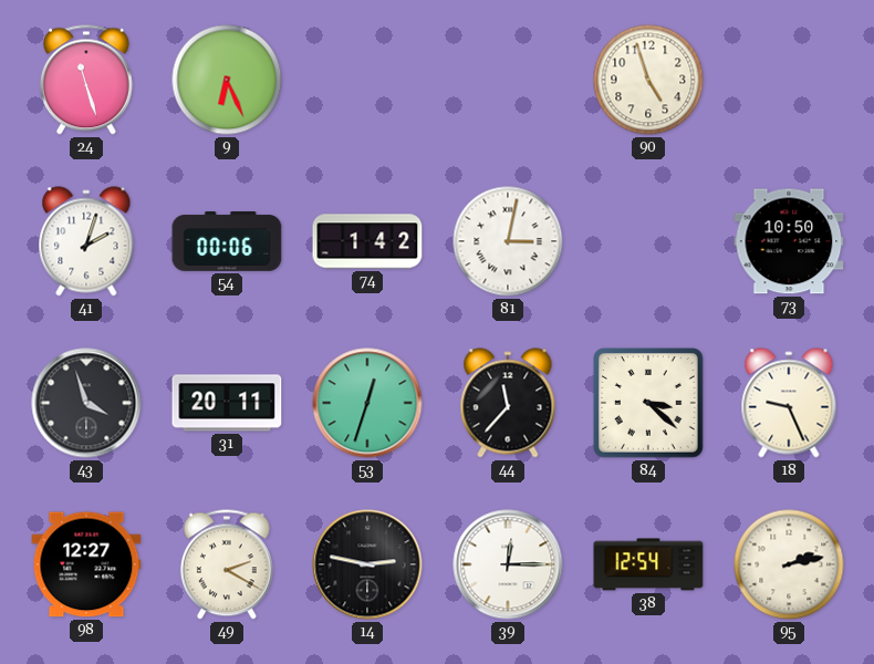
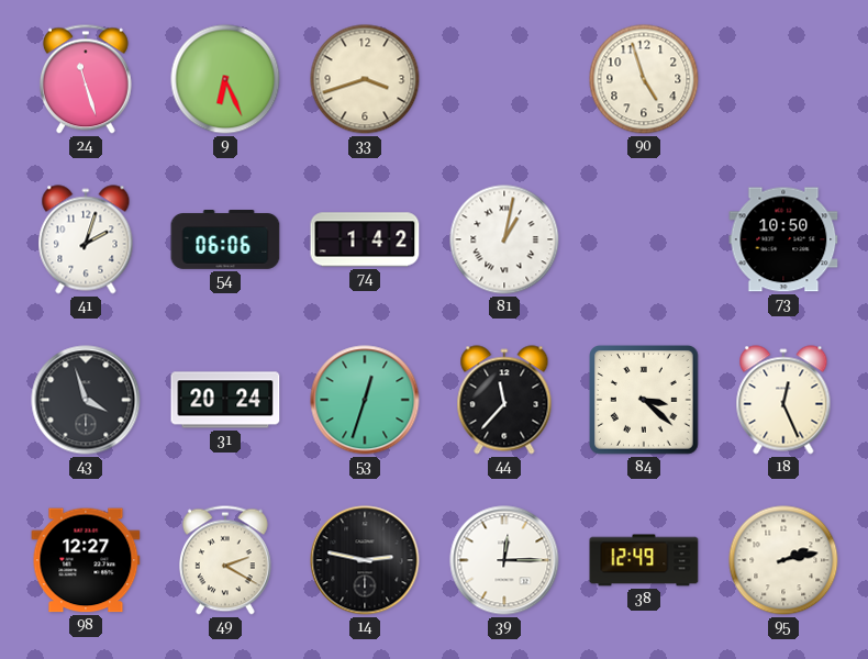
33: none -> 3:42 (365, 79)
54: 00:06 -> 06:06 (225, 241)
81: 3:02 -> 1:02 (504, 239)
31: 20:11 -> 20:24 (225, 400)
18: 9:26 -> 12:26 (783, 400)
38: 12:54 -> 12:49 (644, 560)
